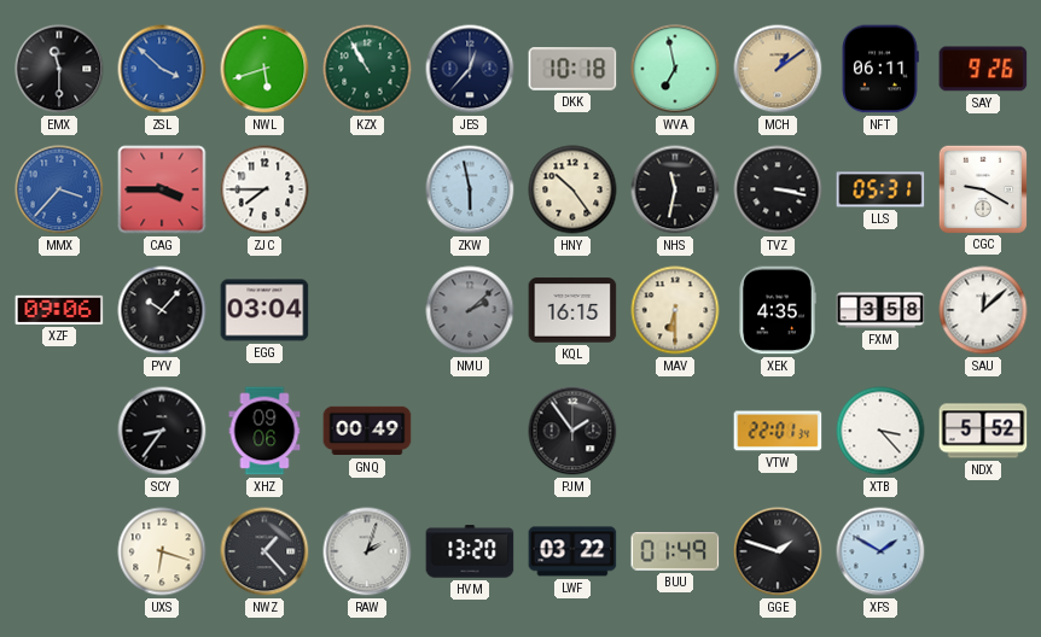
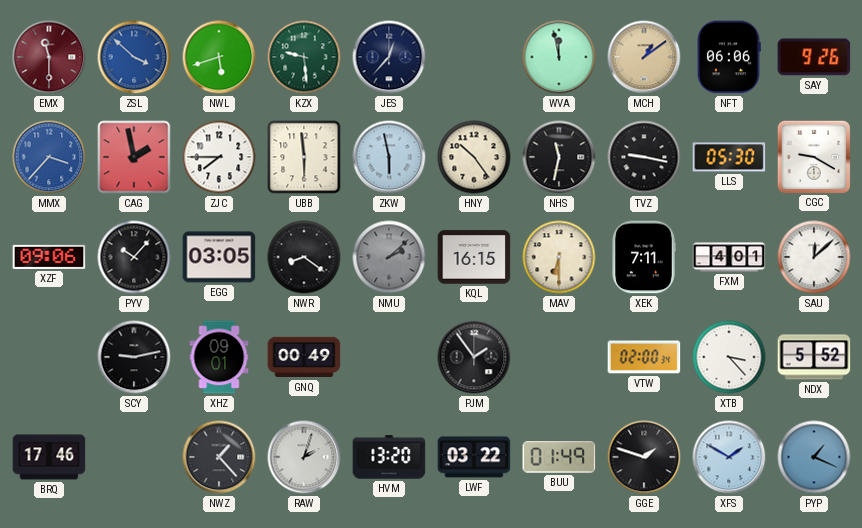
EMX dial: black -> burgundy (49, 57)
KZX: 10:55 -> 9:29 (304, 57)
DKK: 10:18 -> none (572, 69)
WVA: 6:58 -> 11:58 (559, 57)
NFT: 06:11 -> 06:06 (729, 57)
CAG: 3:45 -> 1:58 (134, 157)
UBB: none -> 5:59 (304, 157)
TVZ: 3:17 -> 9:17 (644, 157)
LLS: 05:31 -> 05:30 (729, 157)
EGG: 03:04 -> 03:05 (219, 257)
NWR: none -> 8:21 (304, 257)
XEK: 4:35 -> 7:11 (644, 257)
FXM: 3:58 -> 4:01 (729, 257)
SCY: 8:36 -> 9:13 (134, 357)
XHZ: 09:06 -> 09:01 (219, 357)
VTW: 22:01 -> 02:00 (644, 357)
BRQ: none -> 17:46 (49, 457)
UXS: 6:18 -> none (162, 551)
PYP: none -> 1:19 (814, 457)
